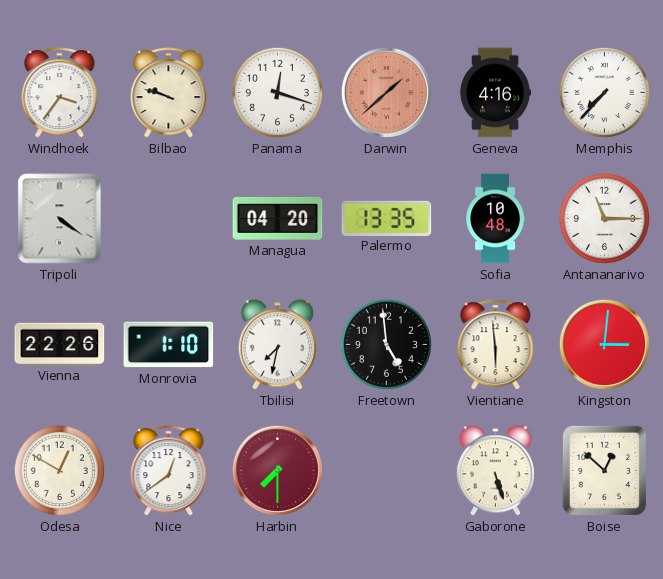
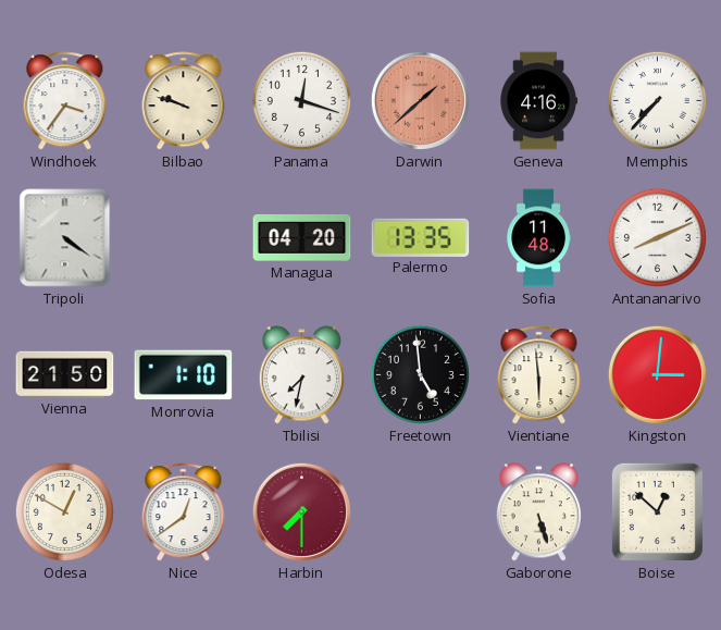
Sofia: 10:48 -> 11:48 (538, 238)
Antananarivo: 11:15 -> 8:11 (657, 237)
Vienna: 22:26 -> 21:50 (65, 374)
